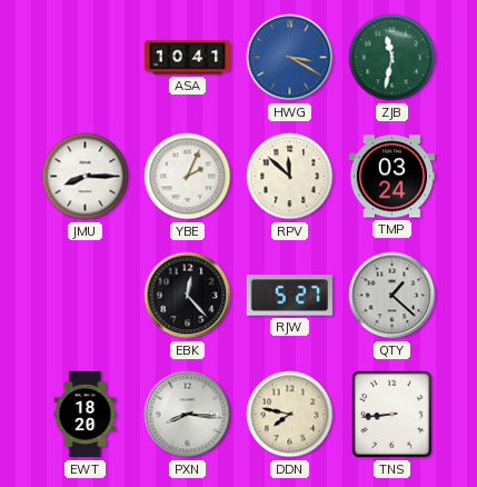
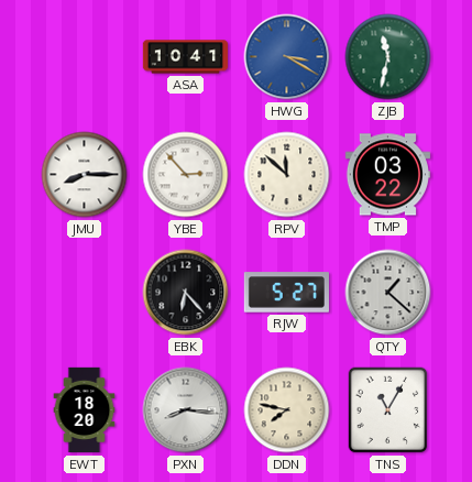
YBE: 2:04 -> 2:53 (186, 175)
TMP: 03:24 -> 03:22 (387, 175)
EBK: 12:23 -> 6:23 (186, 293)
TNS: 8:44 -> 11:05 (388, 410)
